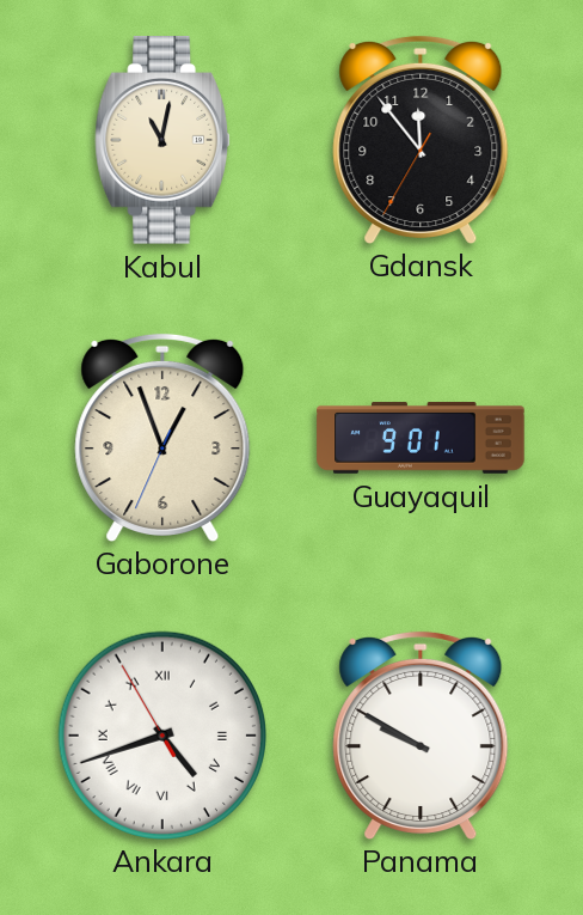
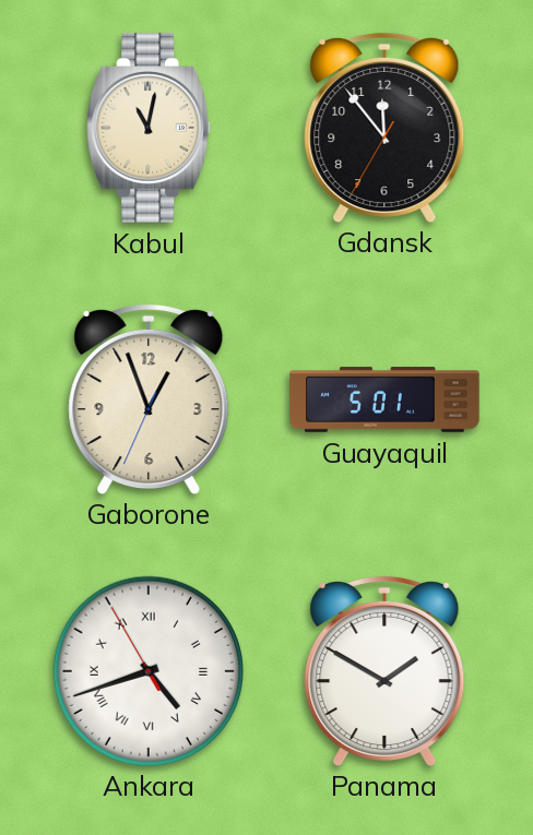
Guayaquil: 9:01 -> 5:01 (384, 399)
Panama: 9:50 -> 1:50 (384, 670)
